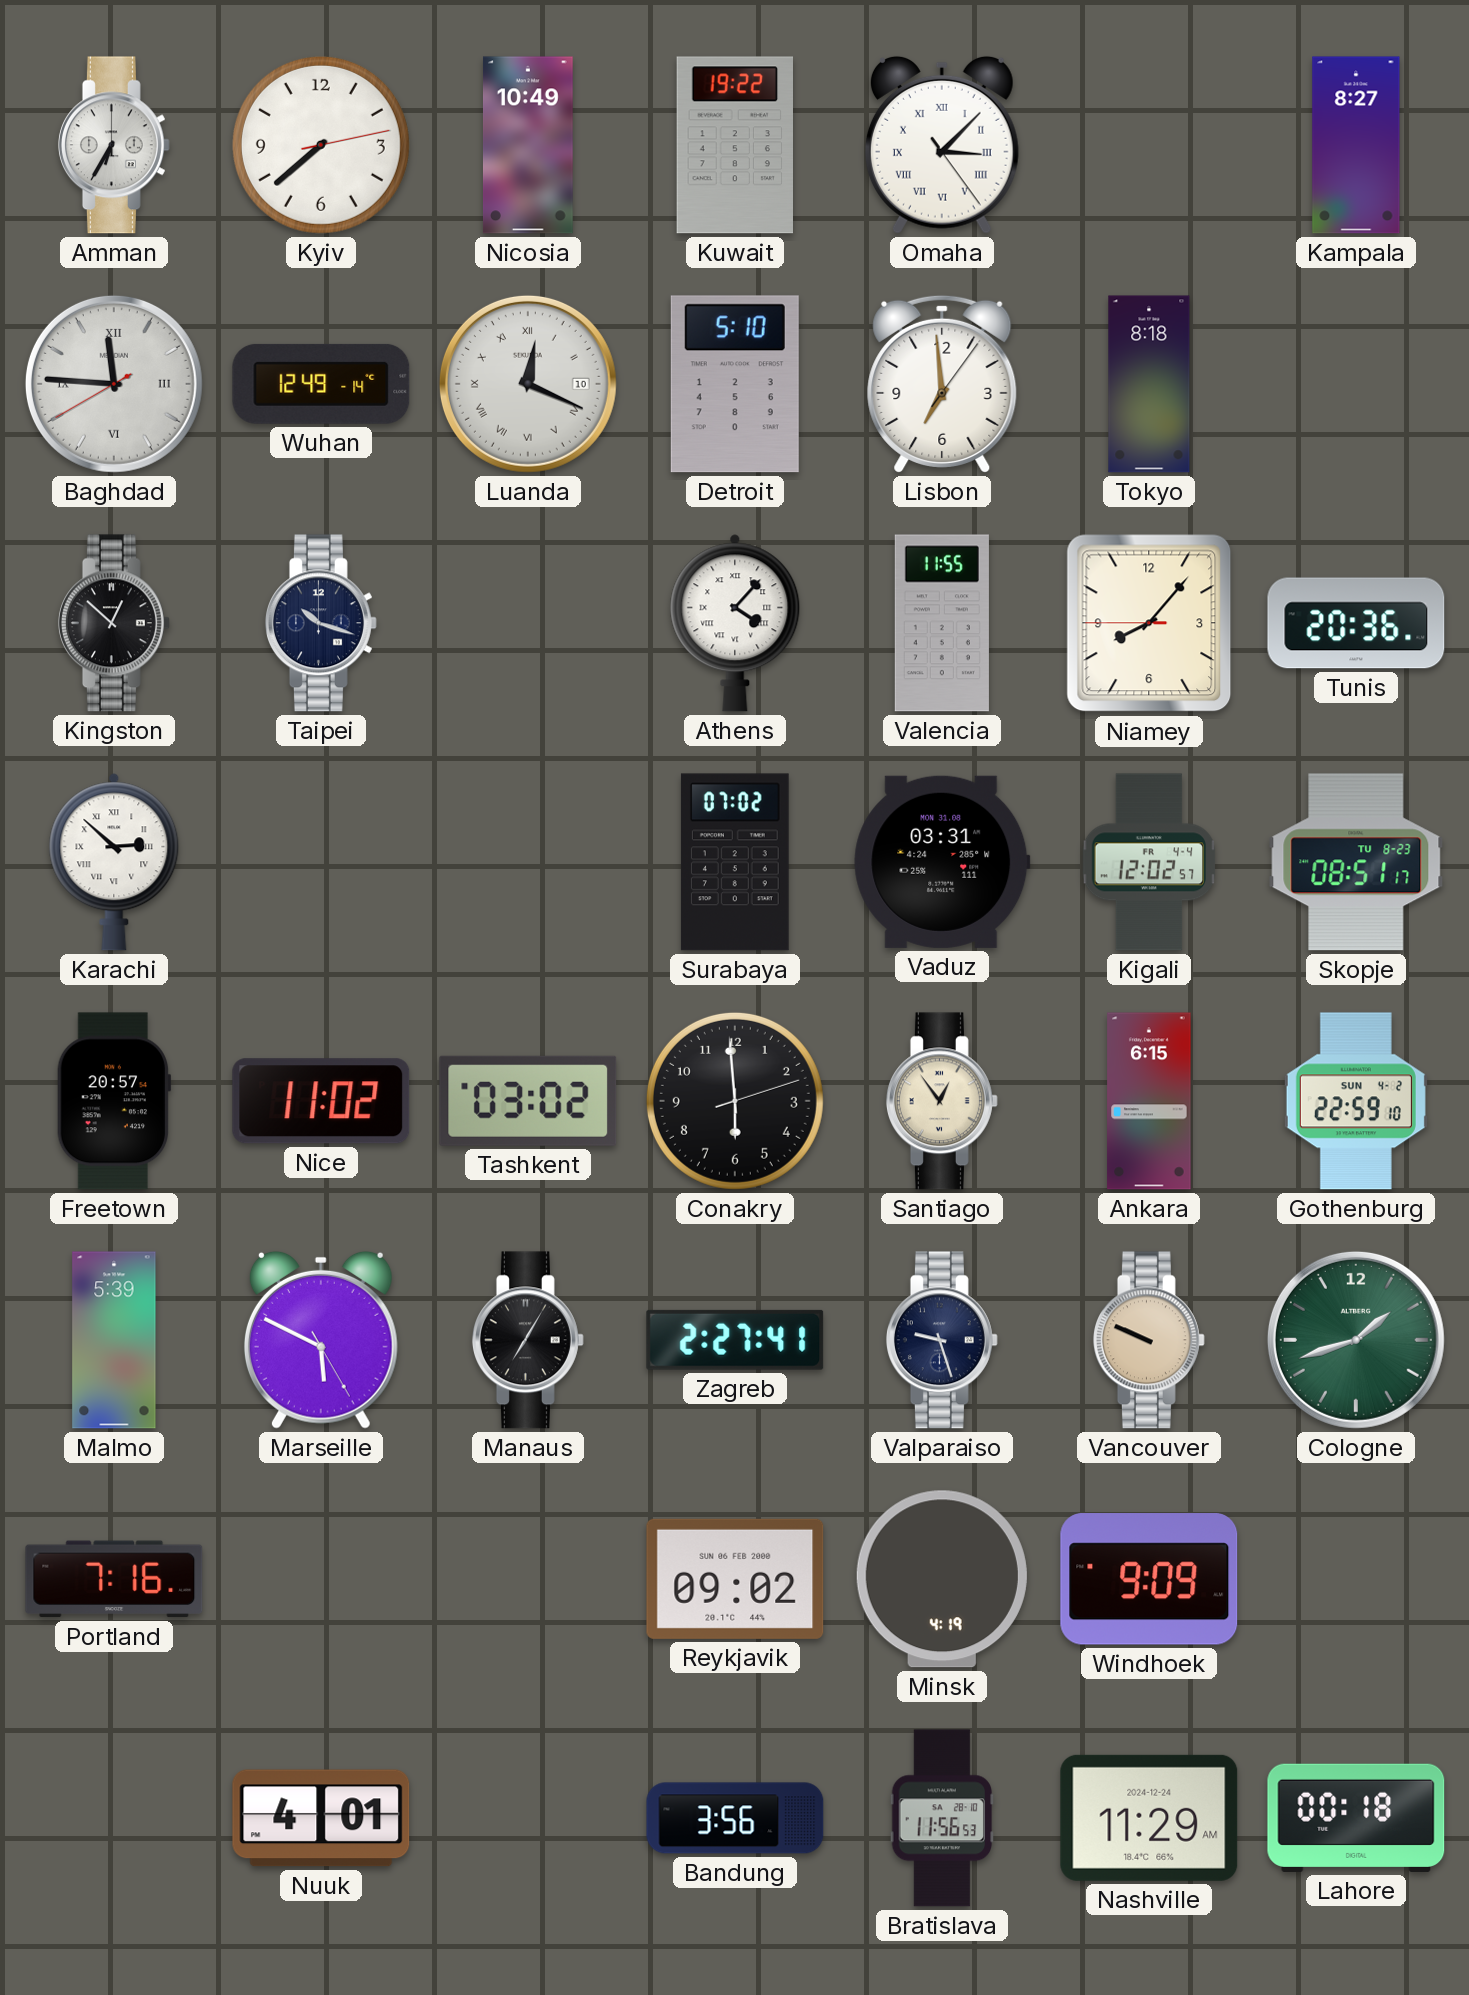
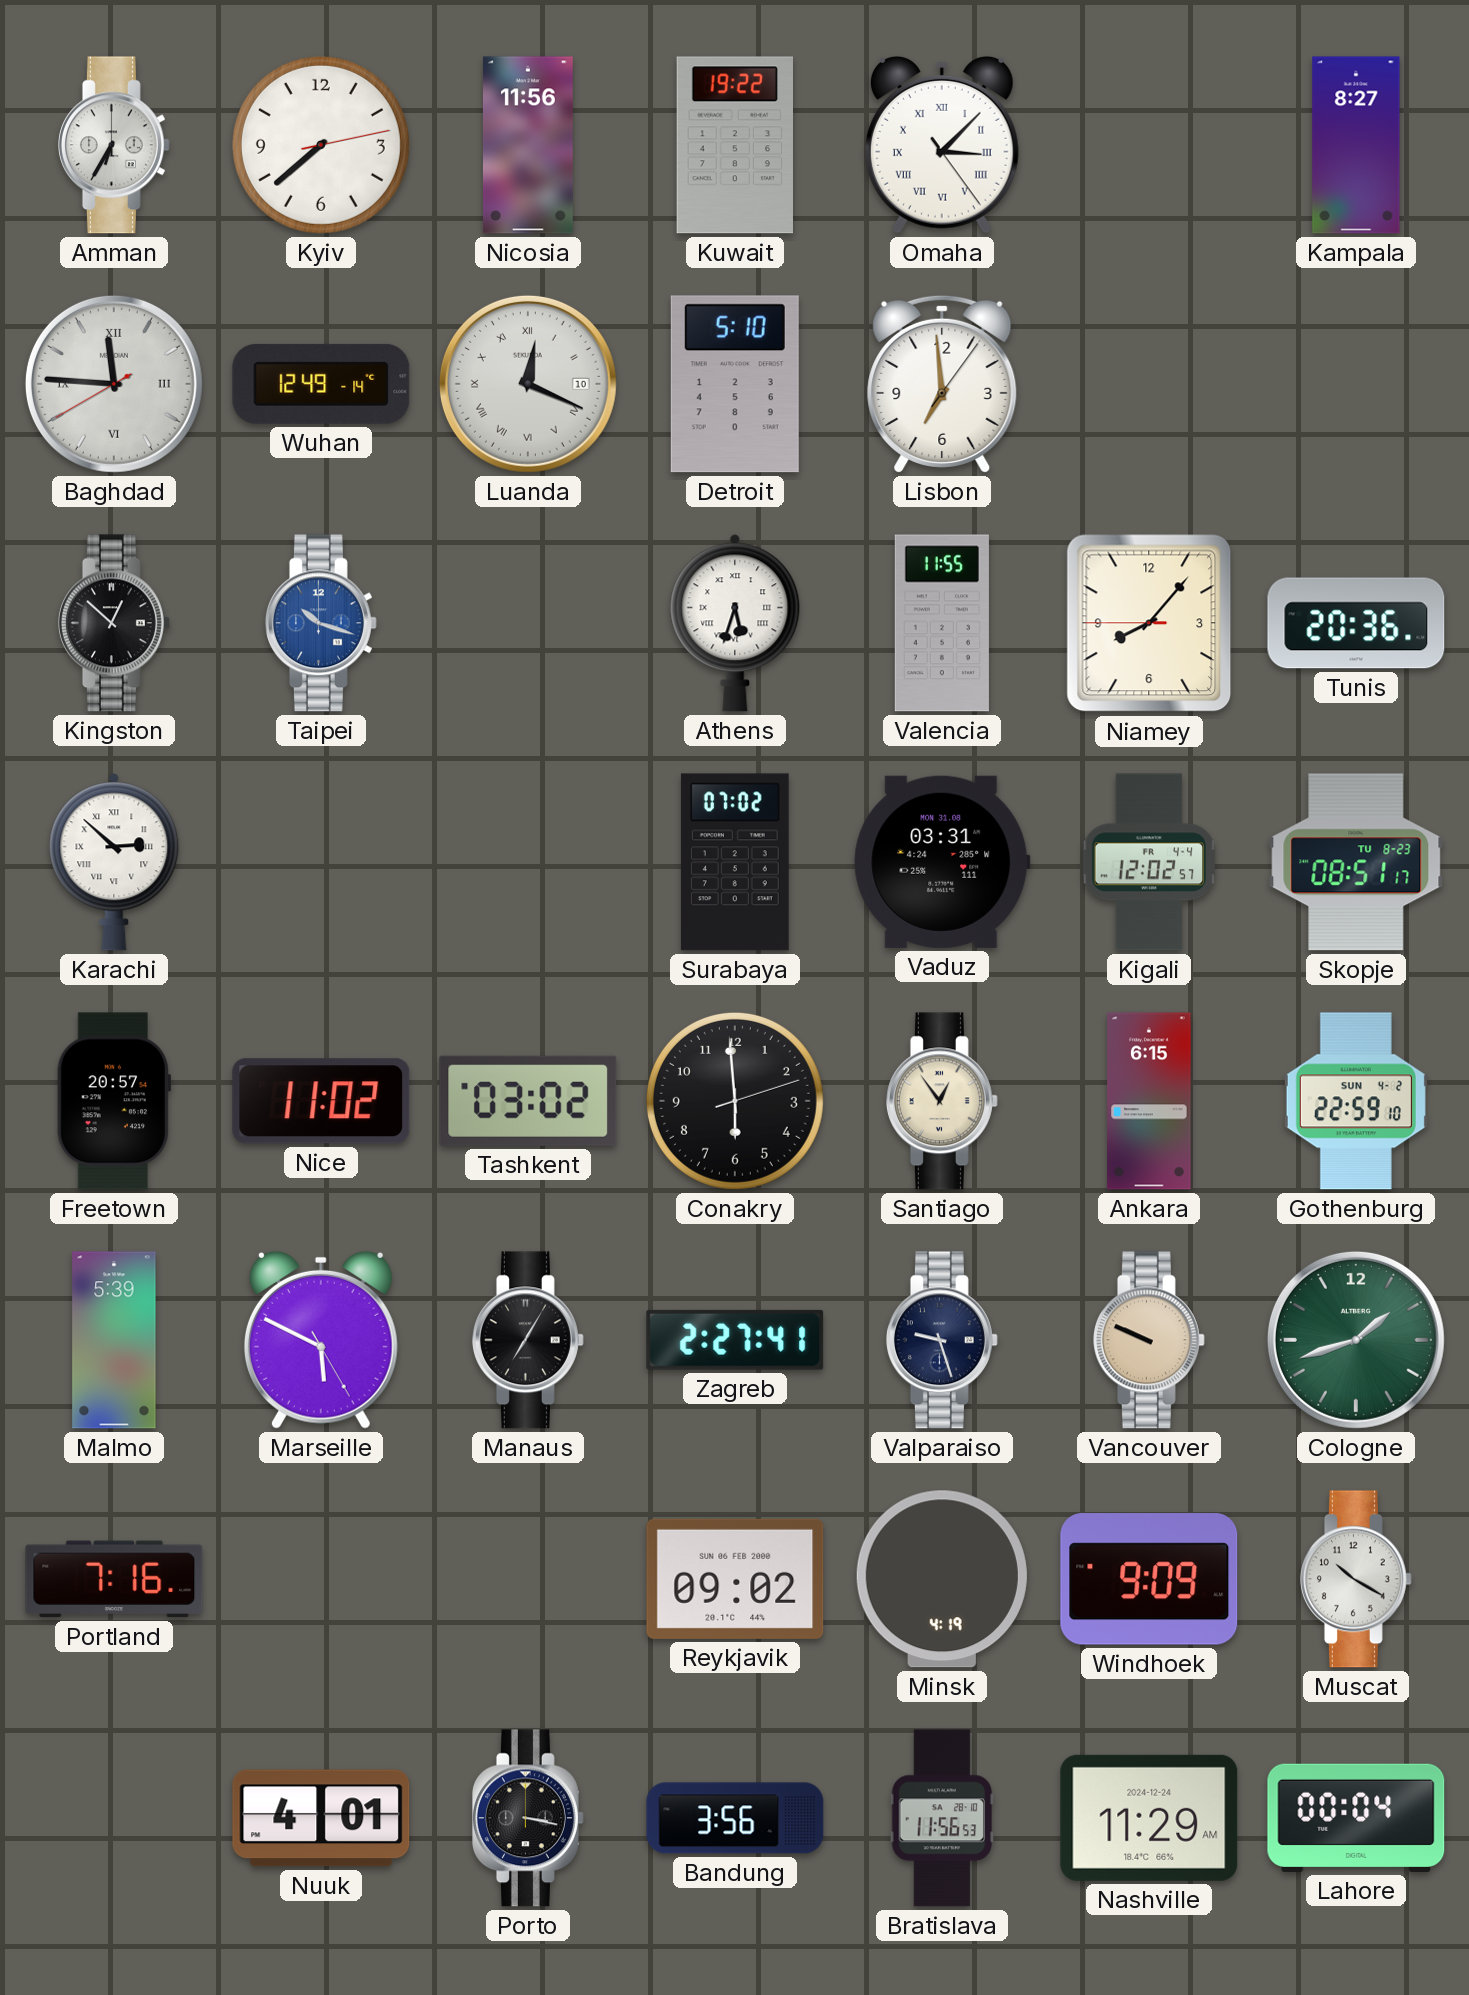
Nicosia: 10:49 -> 11:56 (528, 145)
Tokyo: 8:18 -> none (1149, 384)
Taipei dial: navy -> blue (321, 623)
Athens: 4:07 -> 5:33 (735, 623)
Muscat: none -> 10:20 (1356, 1579)
Porto: none -> 3:17 (528, 1818)
Lahore: 00:18 -> 00:04 (1356, 1818)
